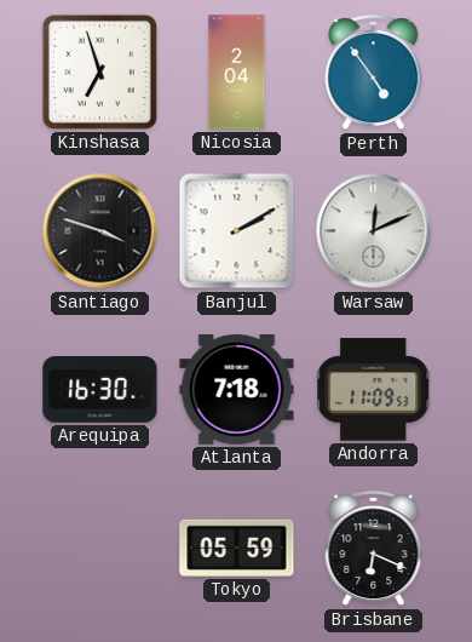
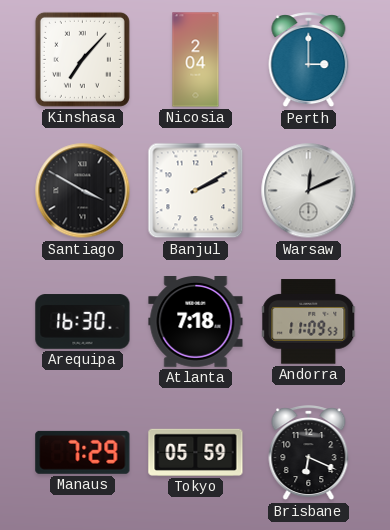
Kinshasa: 6:57 -> 7:07 (82, 59)
Perth: 4:54 -> 3:00 (309, 60)
Santiago: 3:48 -> 3:50 (83, 191)
Manaus: none -> 7:29 (83, 452)
